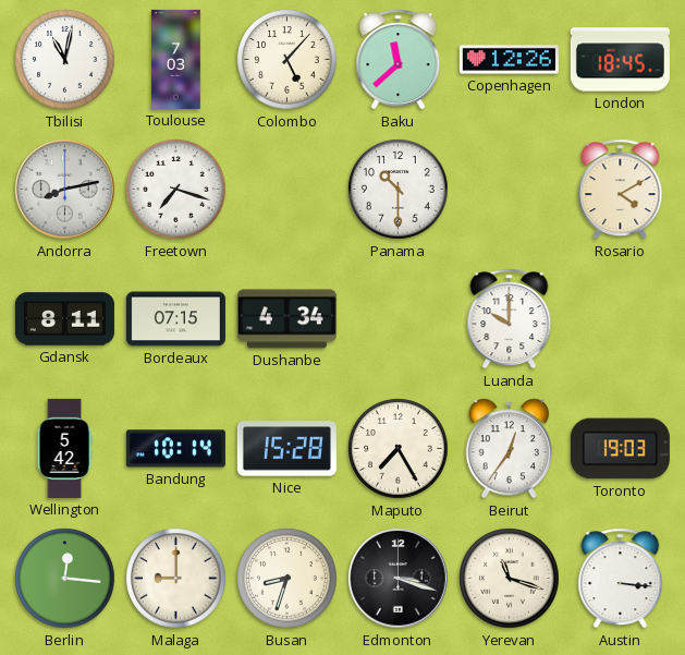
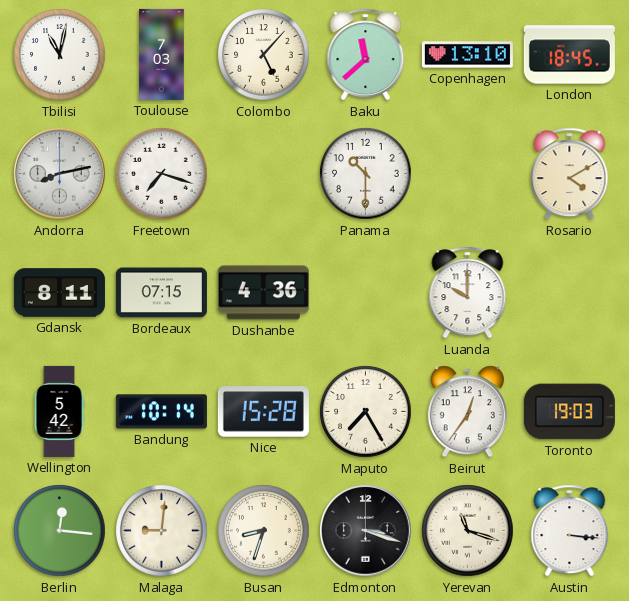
Copenhagen: 12:26 -> 13:10 (467, 55)
Dushanbe: 4:34 -> 4:36 (263, 293)
Malaga: 9:00 -> 9:01 (162, 531)
